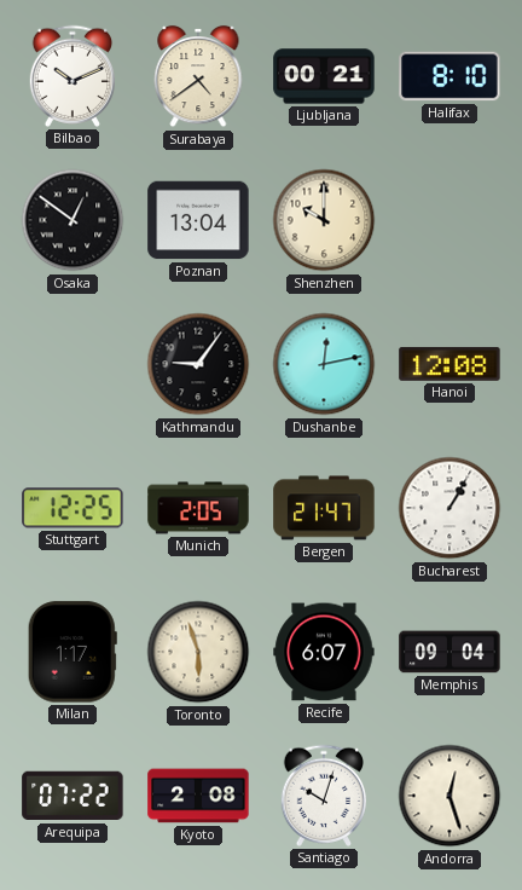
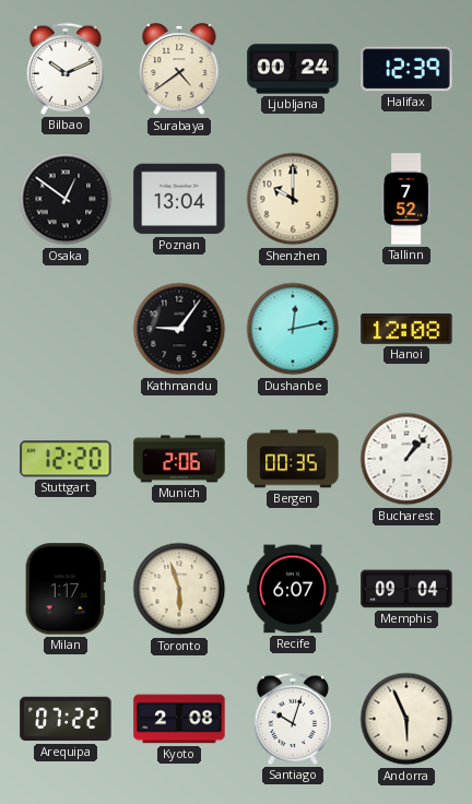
Ljubljana: 00:21 -> 00:24 (293, 69)
Halifax: 8:10 -> 12:39 (406, 69)
Tallinn: none -> 7:52 (406, 199)
Stuttgart: 12:25 -> 12:20 (66, 459)
Munich: 2:05 -> 2:06 (179, 459)
Bergen: 21:47 -> 00:35 (293, 459)
Bucharest: 1:05 -> 1:07 (406, 459)
Andorra: 12:27 -> 5:56 (406, 719)
